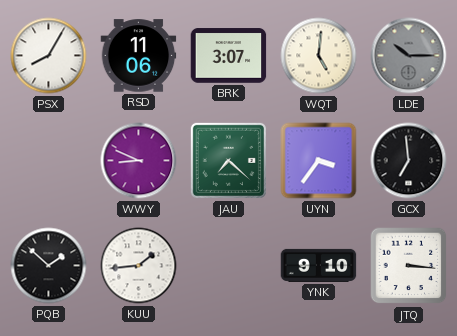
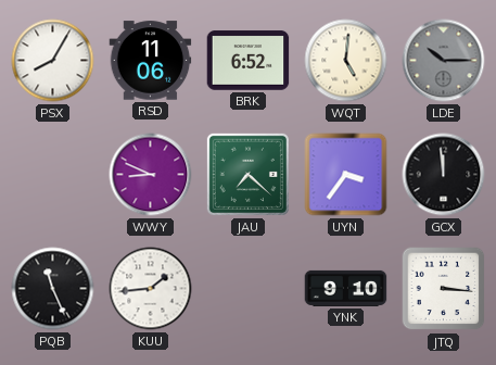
BRK: 3:07 -> 6:52 (249, 61)
GCX: 6:59 -> 11:59 (444, 175)
PQB: 1:52 -> 11:26 (53, 289)
